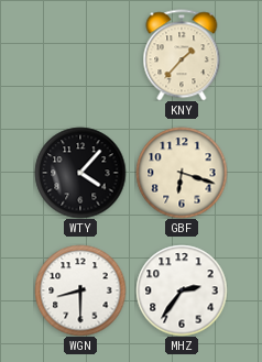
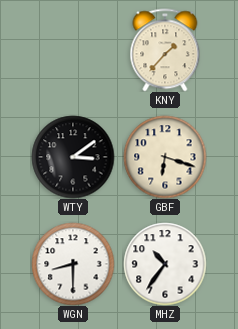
WTY: 4:07 -> 3:09 (73, 157)
MHZ: 2:36 -> 10:36 (165, 264)
